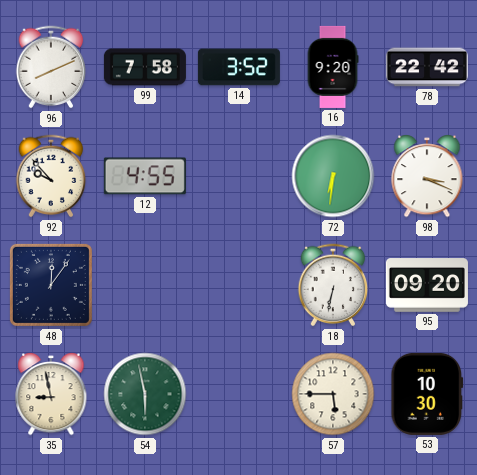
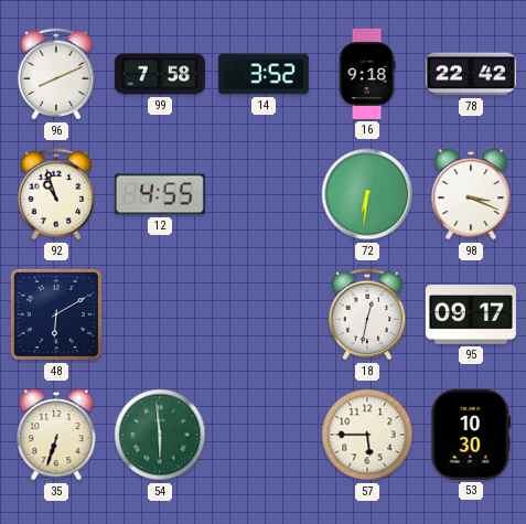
16: 9:20 -> 9:18 (367, 74)
92: 9:53 -> 10:57 (56, 194)
48: 12:06 -> 6:10 (56, 314)
18: 6:32 -> 12:32 (367, 314)
95: 09:20 -> 09:17 (471, 314)
35: 8:58 -> 6:33 (56, 436)
54: 5:58 -> 5:59 (160, 435)
